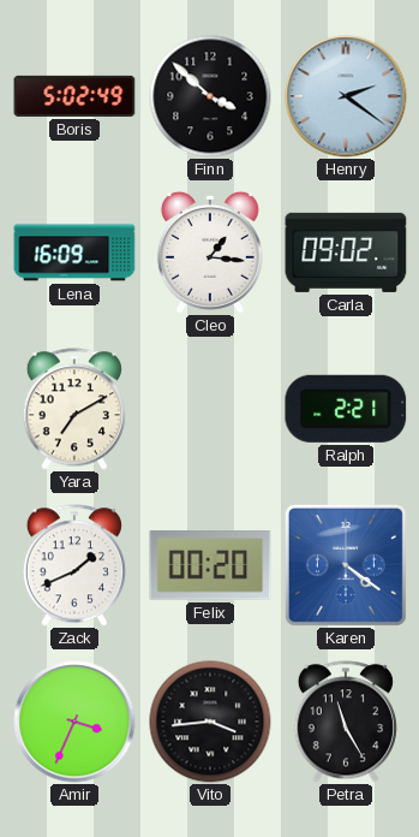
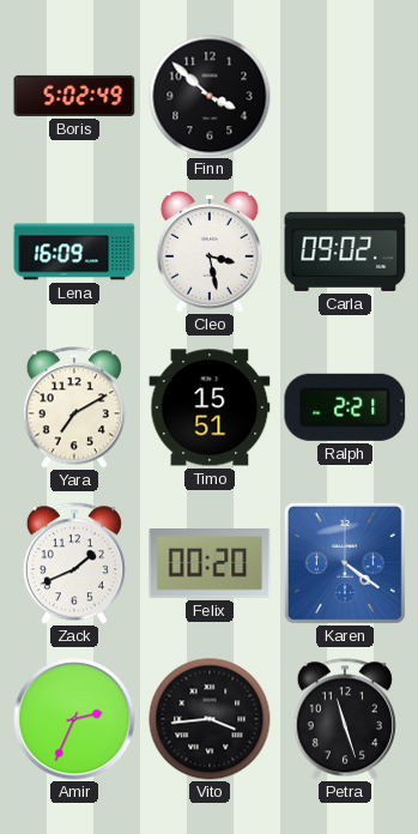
Henry: 2:21 -> none (346, 96)
Cleo: 1:16 -> 3:28 (210, 252)
Timo: none -> 15:51 (210, 407)
Amir: 3:34 -> 2:34 (74, 719)
Petra: 11:25 -> 11:27 (345, 719)
